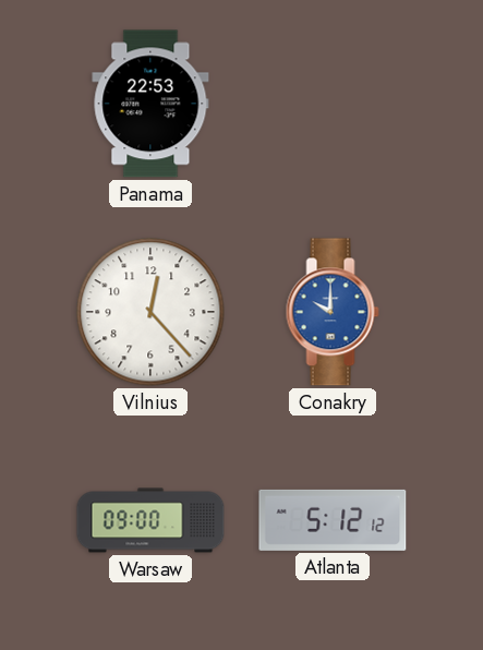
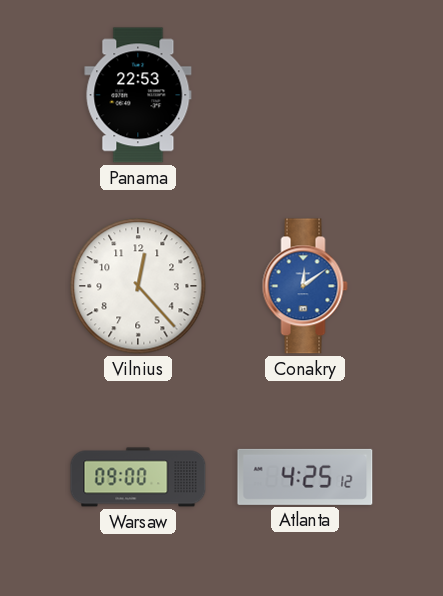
Conakry: 10:00 -> 12:09 (305, 286)
Atlanta: 5:12 -> 4:25 (305, 477)
